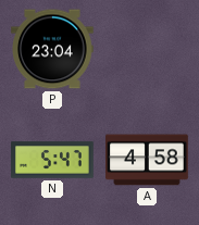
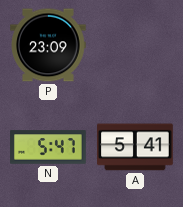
P: 23:04 -> 23:09 (49, 45)
A: 4:58 -> 5:41 (135, 147)
